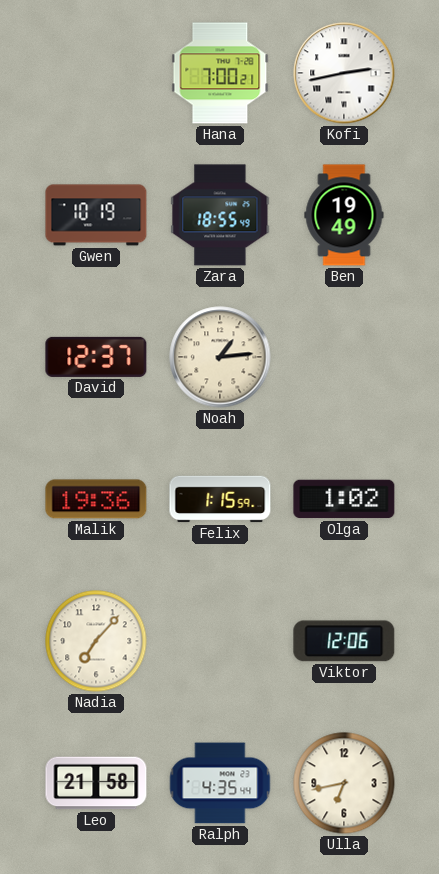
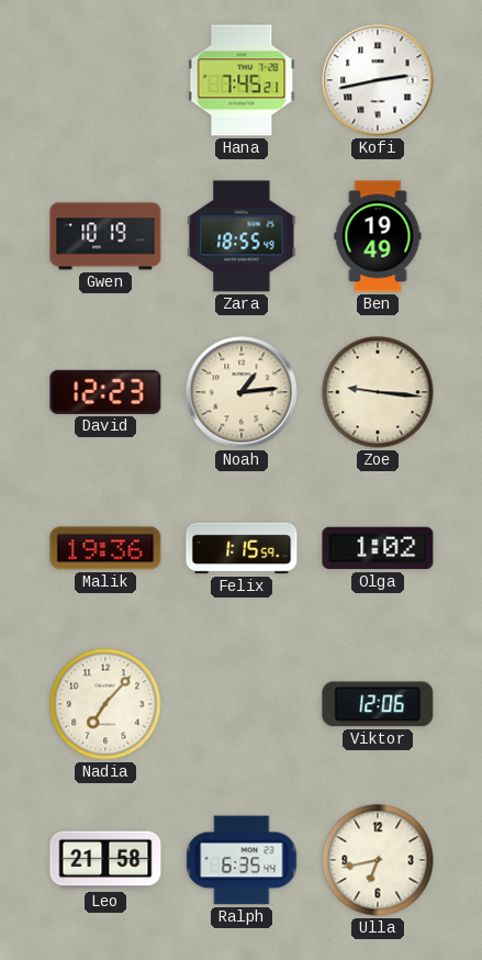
Hana: 7:00 -> 7:45 (242, 80)
David: 12:37 -> 12:23 (105, 392)
Zoe: none -> 9:16 (378, 392)
Ralph: 4:35 -> 6:35 (242, 860)
